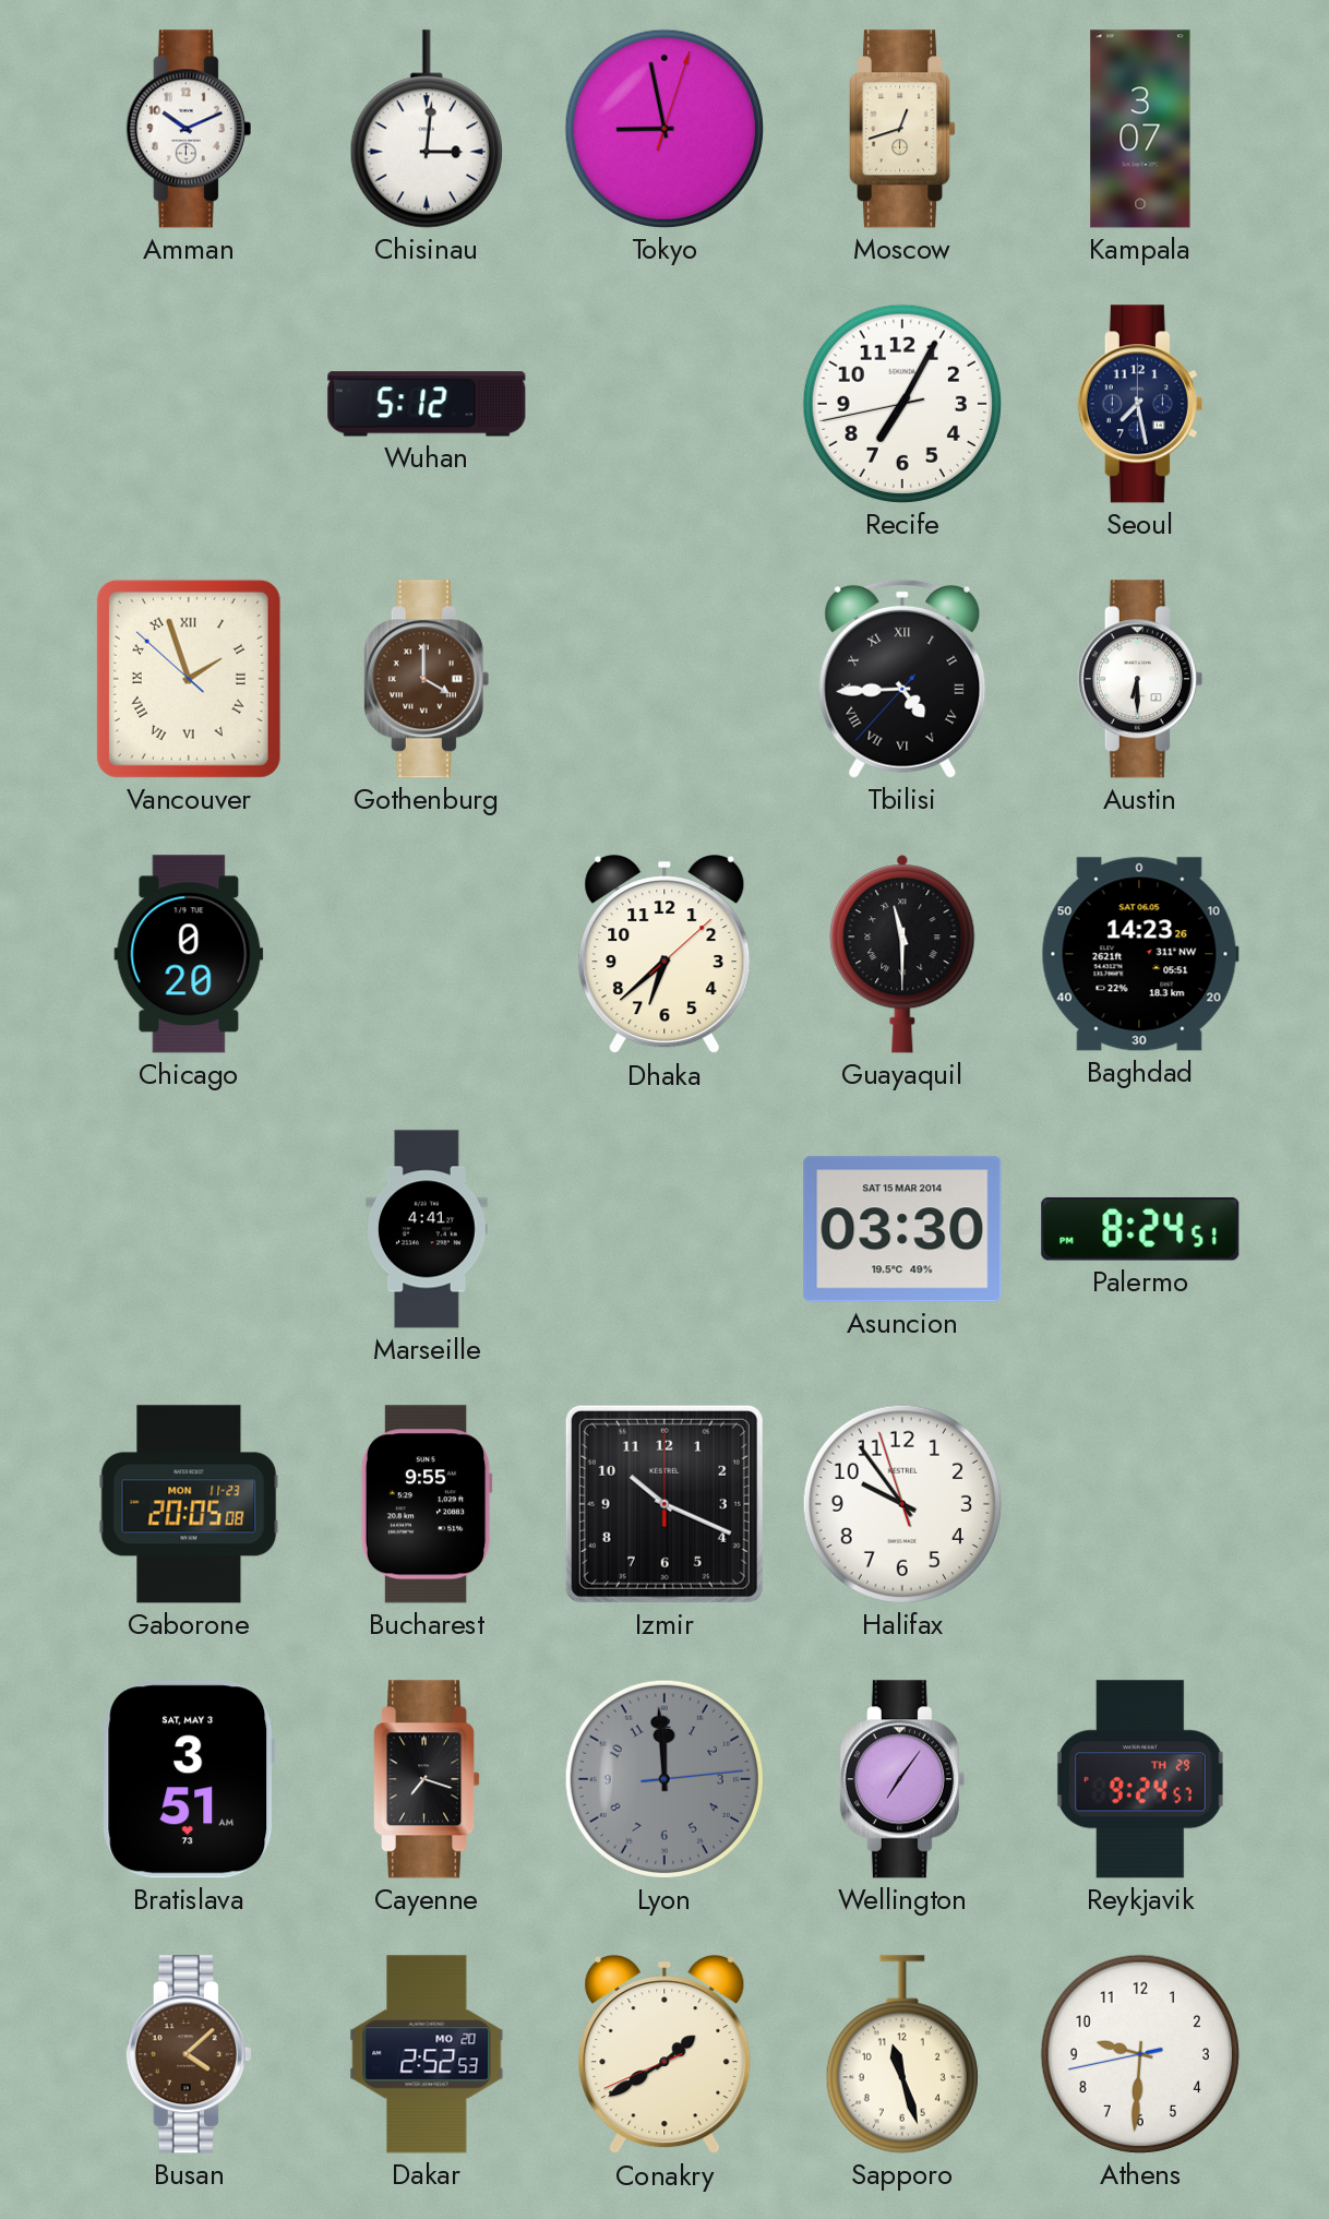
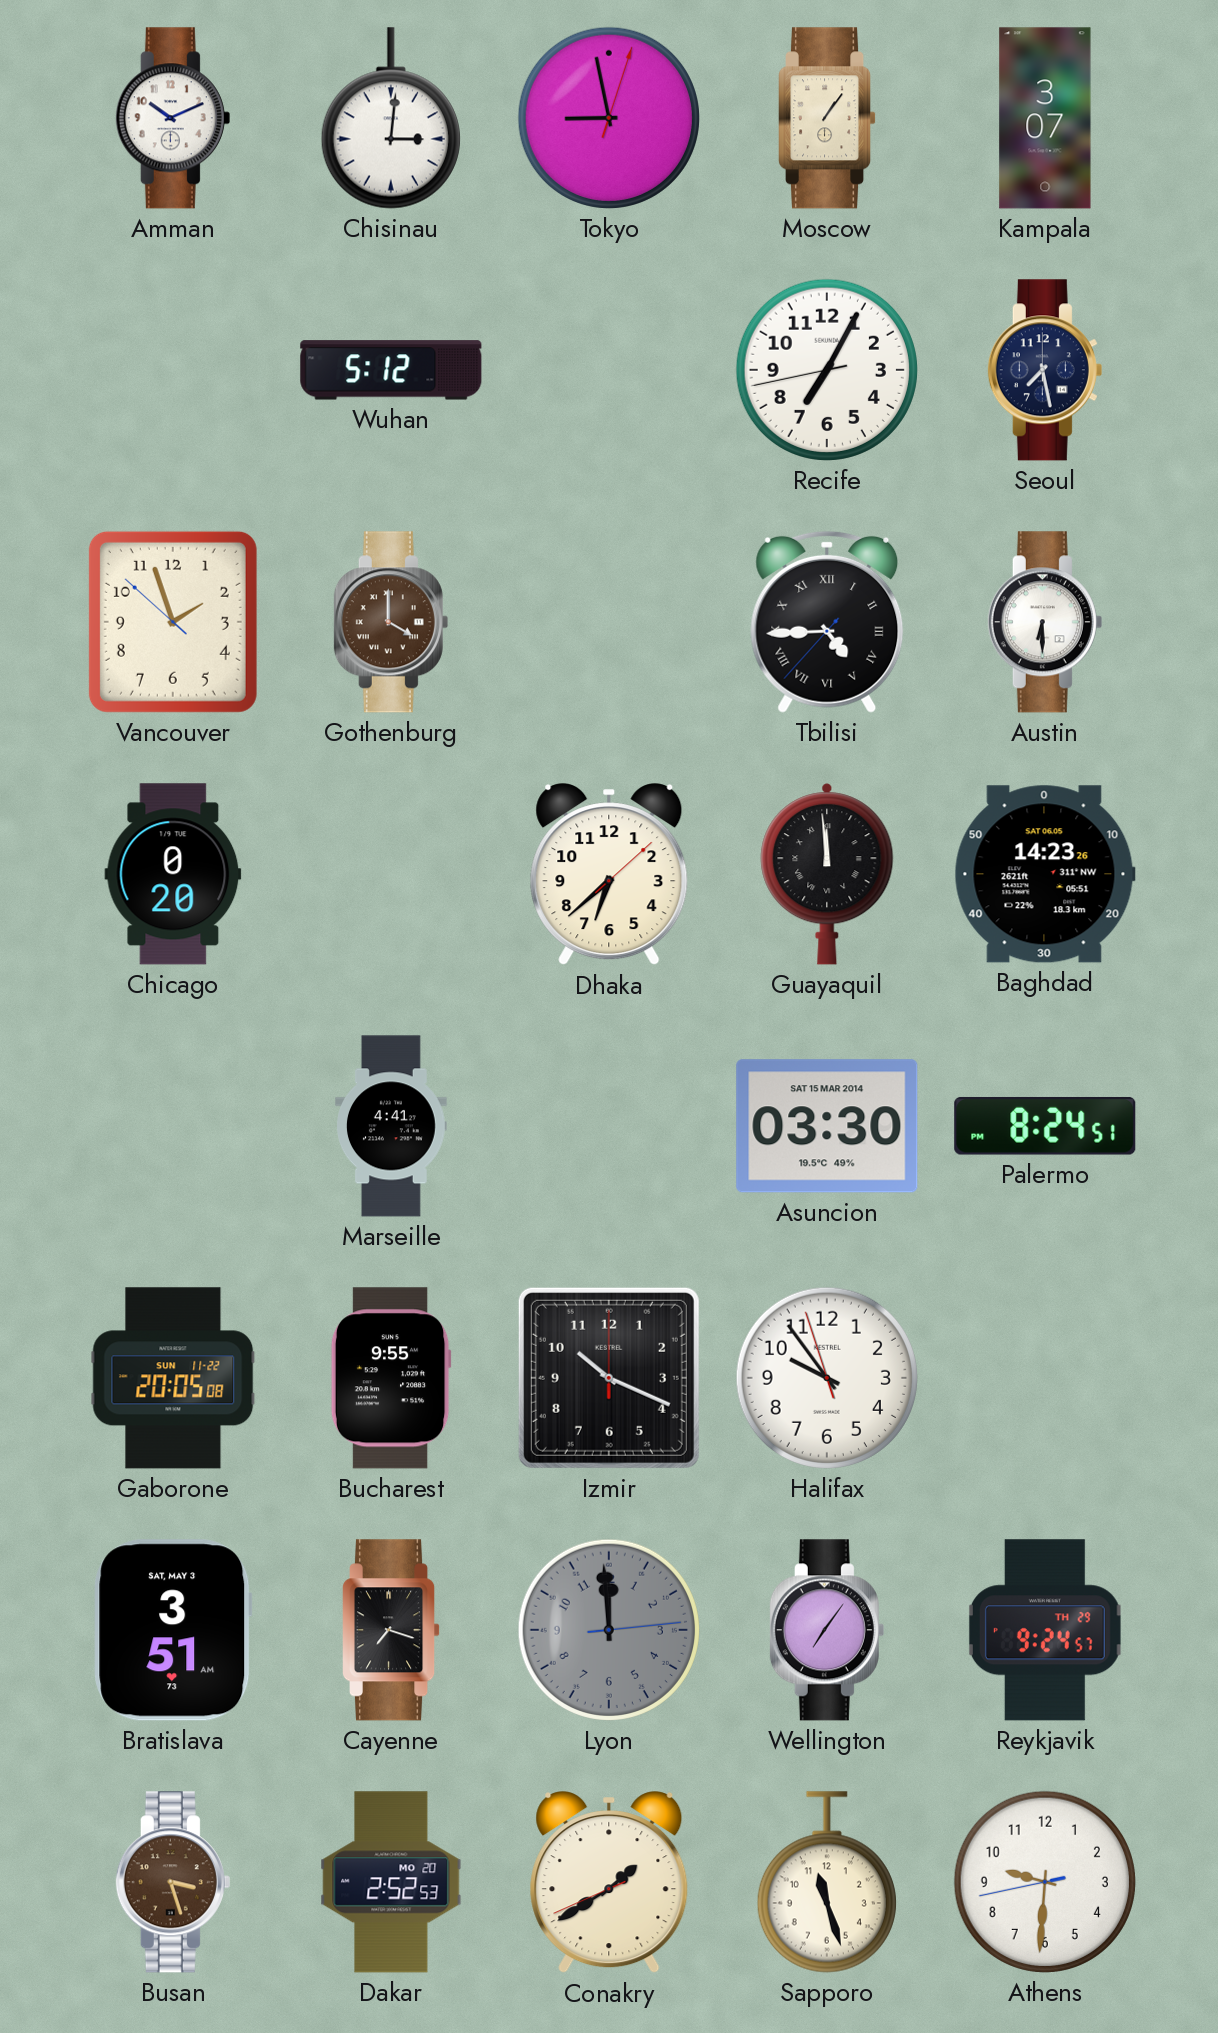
Moscow: 12:42 -> 1:06 (828, 118)
Vancouver numerals: Roman -> Arabic (173, 622)
Guayaquil: 11:30 -> 11:59 (827, 874)
Gaborone date: MON 11-23 -> SUN 11-22 (173, 1378)
Busan: 4:08 -> 3:27 (173, 1882)
